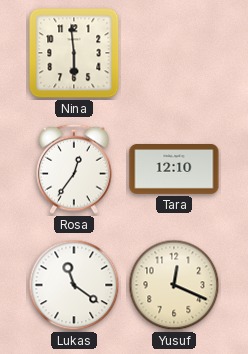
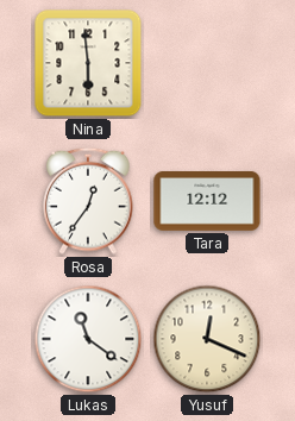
Tara: 12:10 -> 12:12 (207, 202)
